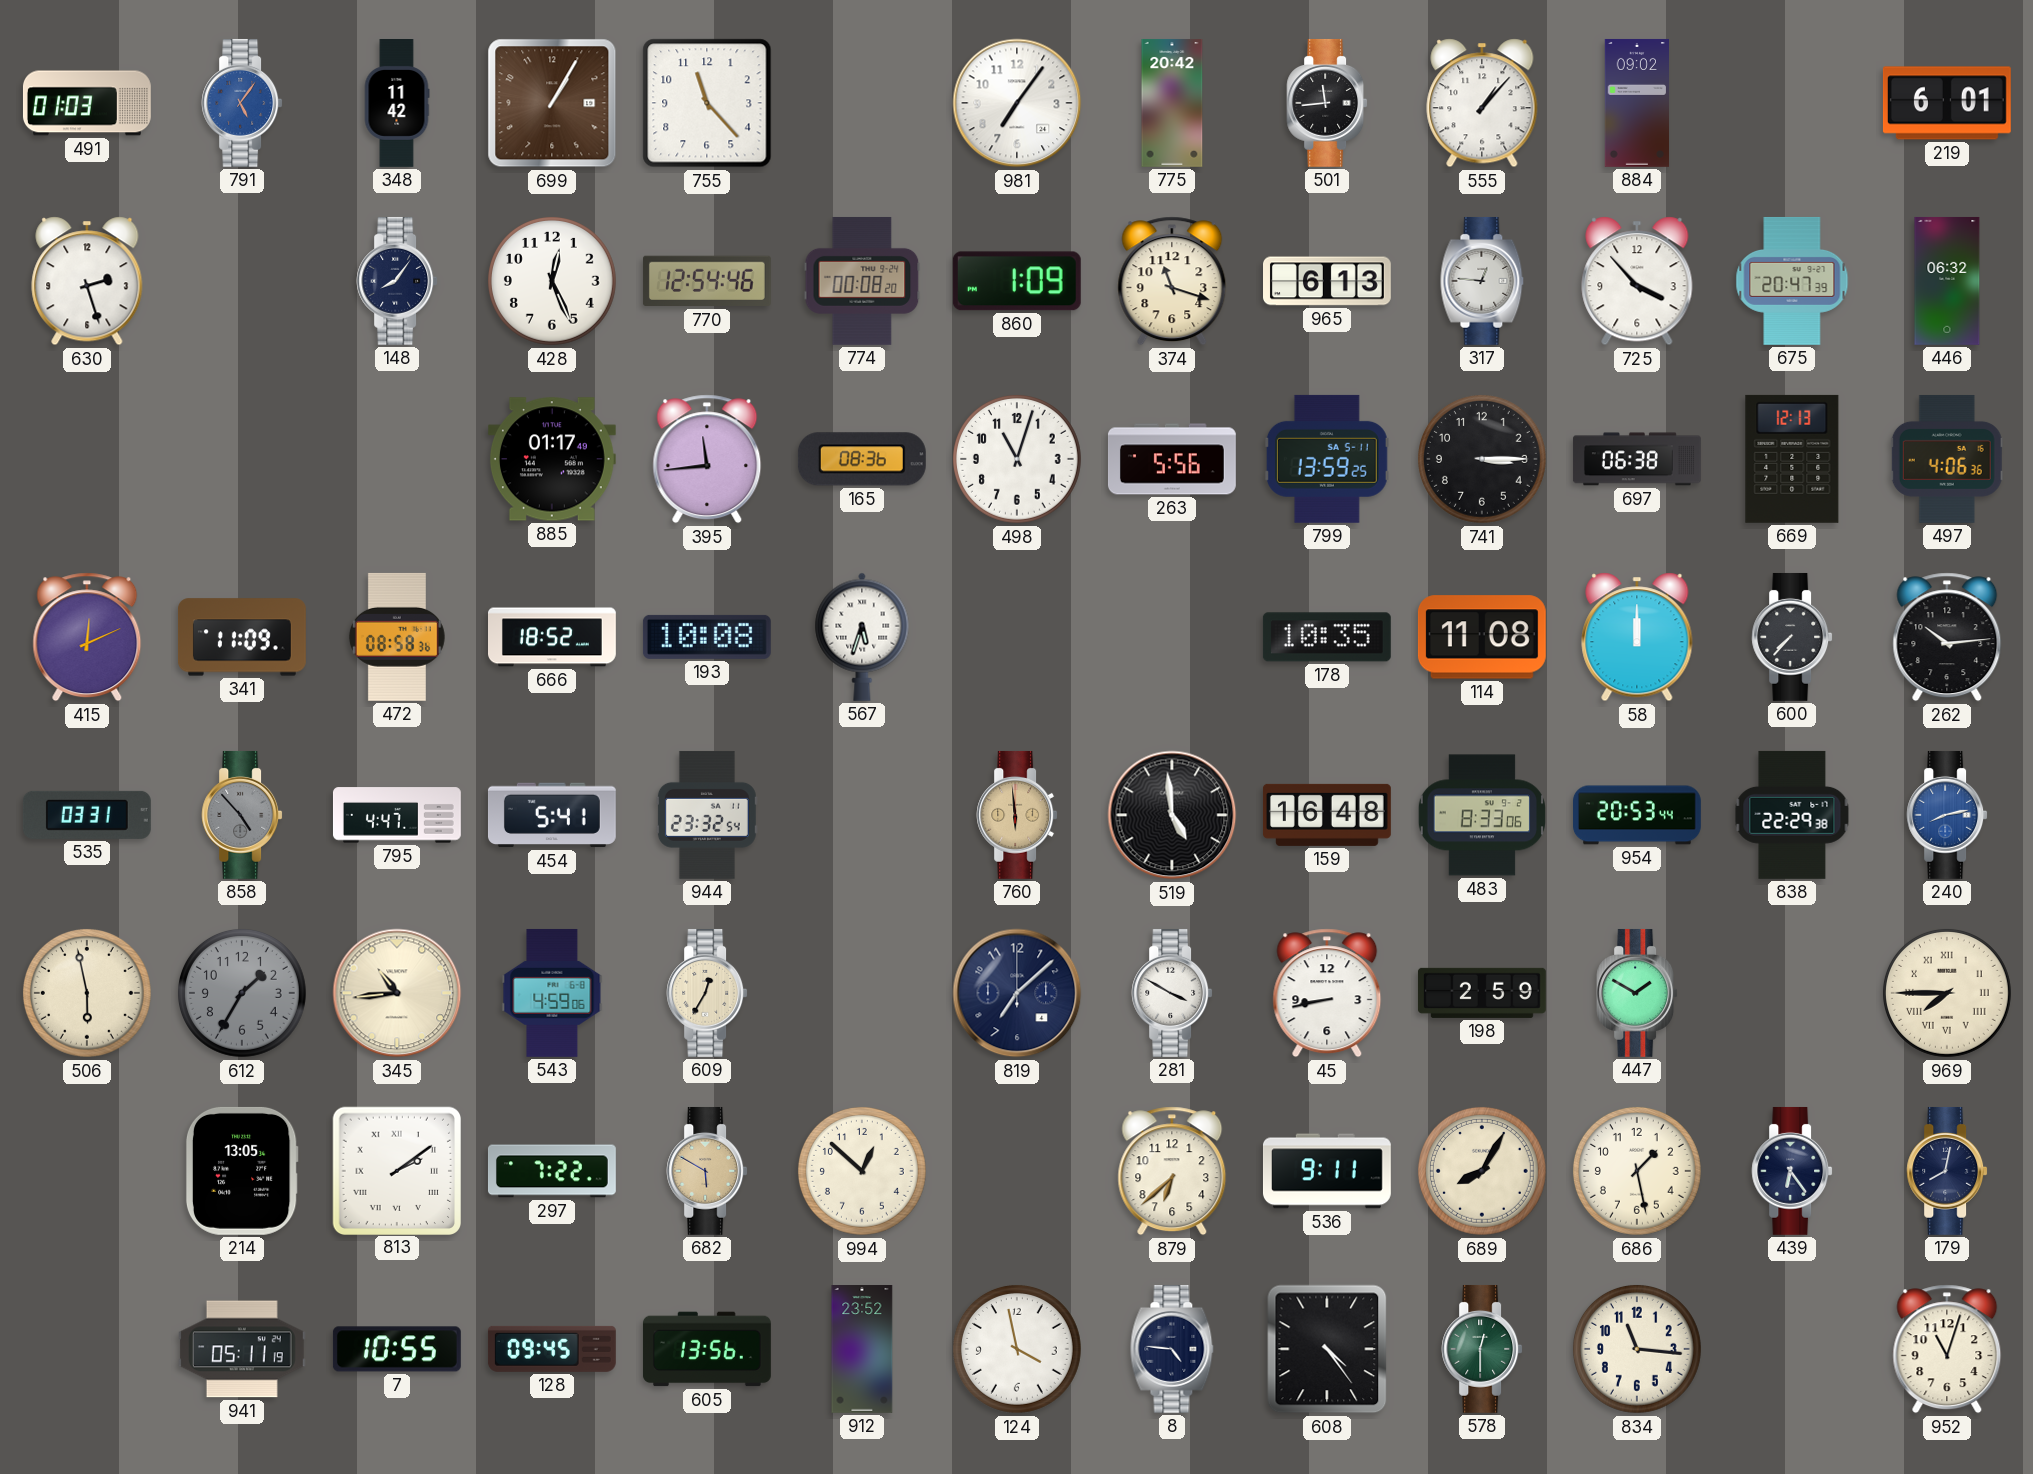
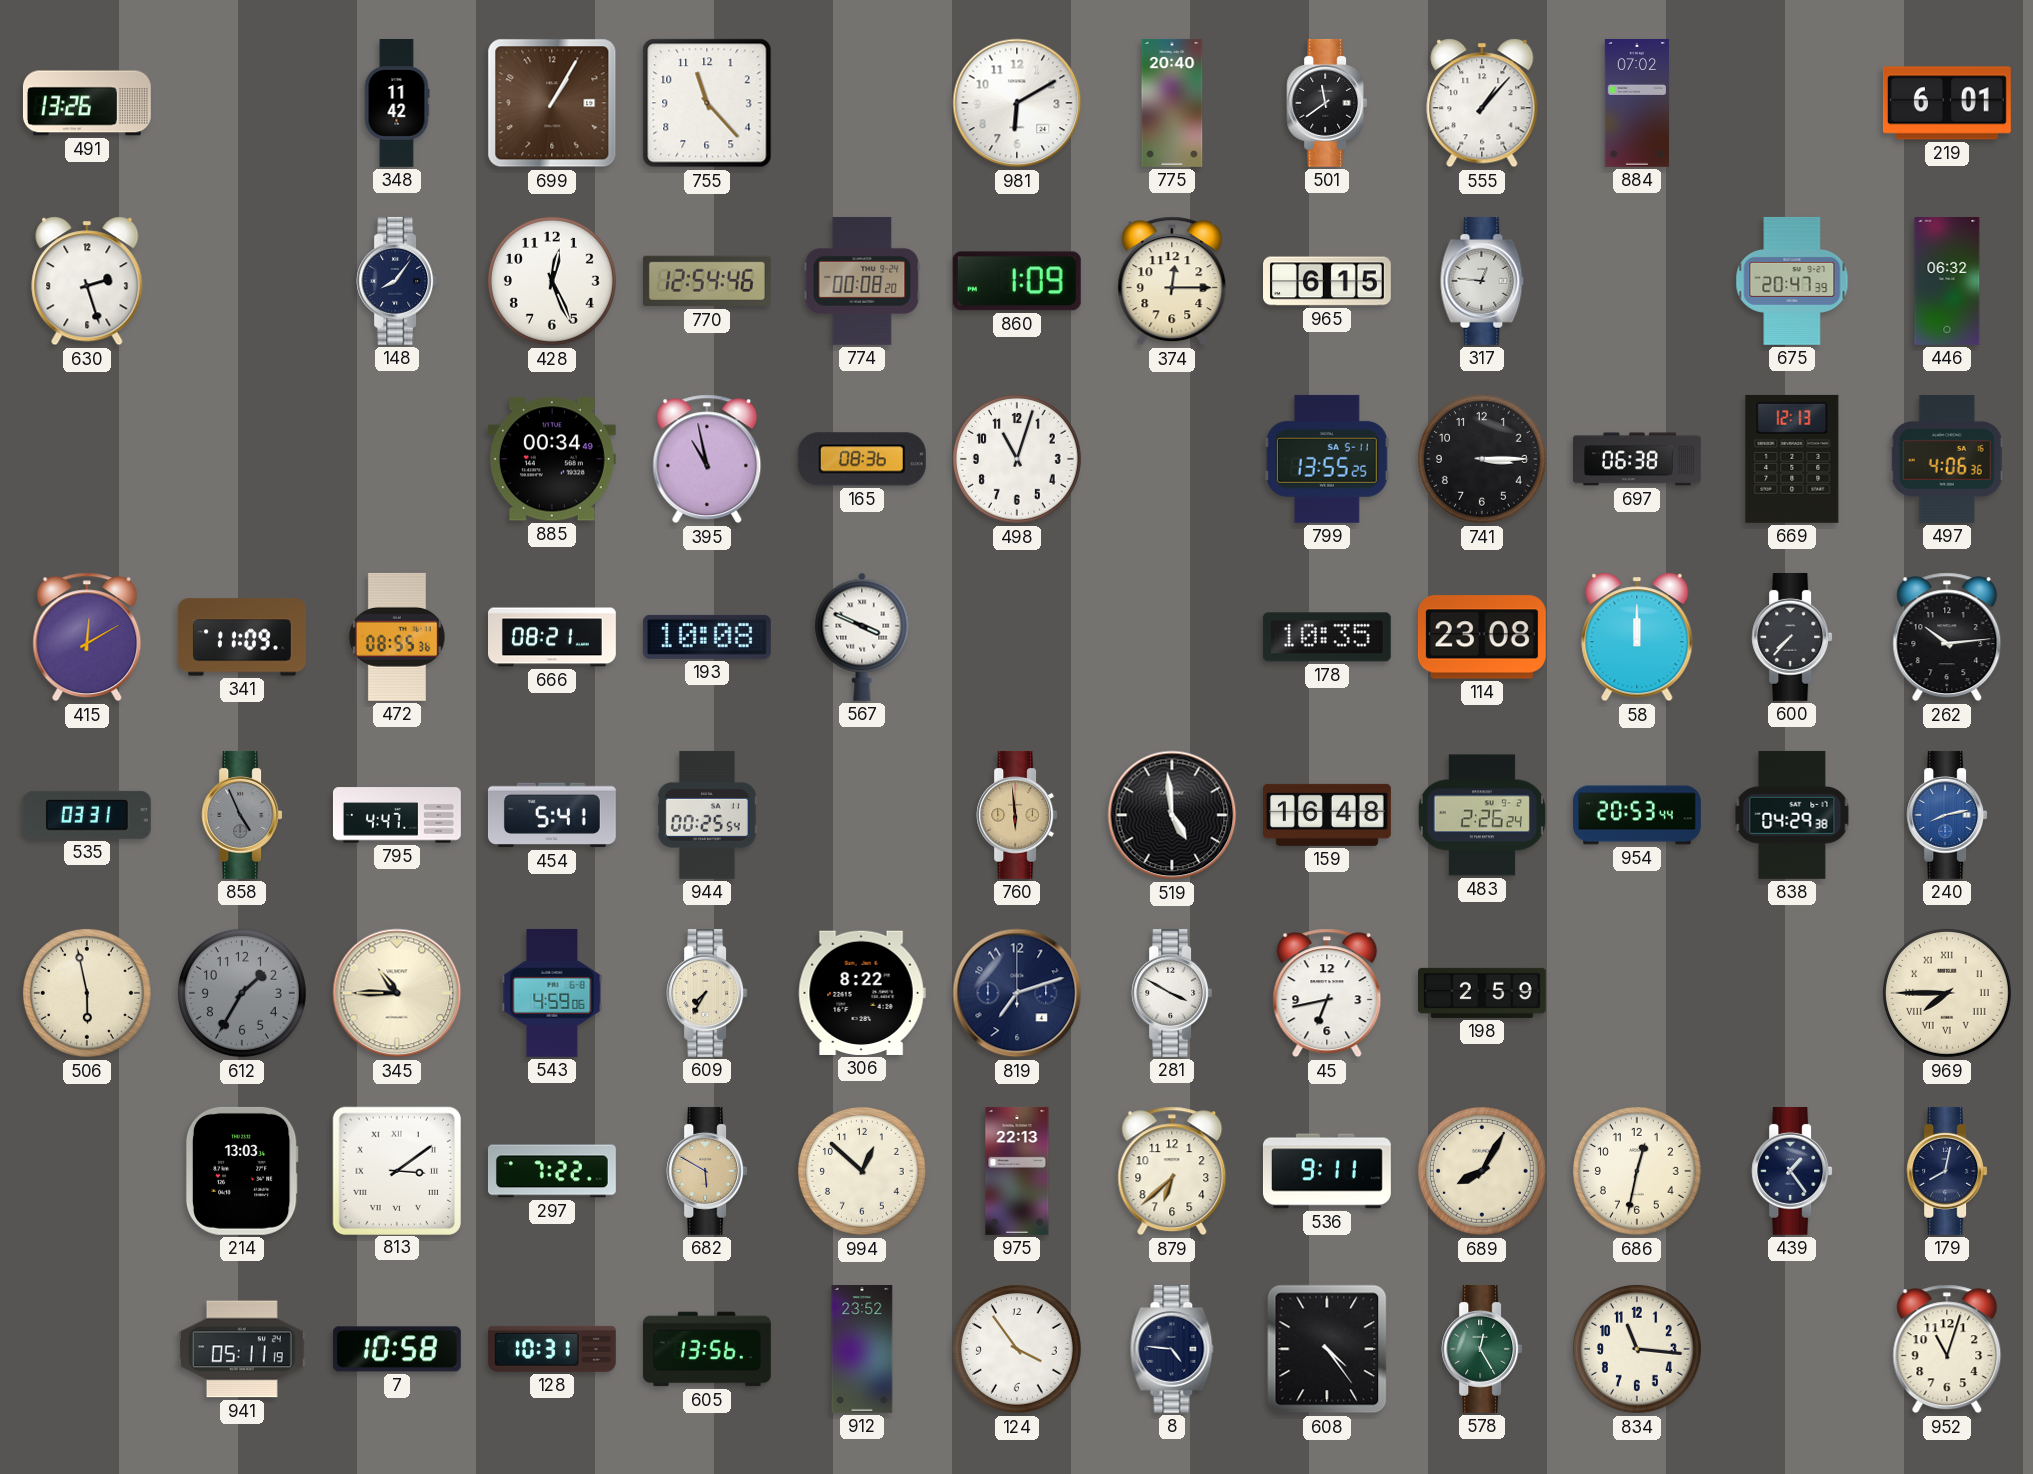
491: 01:03 -> 13:26 (87, 103)
791: 5:06 -> none (242, 103)
981: 7:06 -> 6:10 (1017, 103)
775: 20:42 -> 20:40 (1172, 104)
501: 11:44 -> 11:39 (1327, 103)
884: 09:02 -> 07:02 (1637, 103)
374: 11:18 -> 12:15 (1172, 281)
965: 6:13 -> 6:15 (1328, 281)
725: 3:53 -> none (1637, 281)
885: 01:17 -> 00:34 (552, 459)
395: 11:44 -> 10:58 (707, 459)
263: 5:56 -> none (1172, 459)
799: 13:59 -> 13:55 (1327, 459)
415: 12:11 -> 12:10 (87, 637)
472: 08:58 -> 08:55 (397, 637)
666: 18:52 -> 08:21 (553, 637)
567: 5:33 -> 3:49 (862, 637)
114: 11:08 -> 23:08 (1482, 637)
858: 4:53 -> 4:56 (242, 815)
944: 23:32 -> 00:25 (707, 815)
483: 8:33 -> 2:26 (1482, 815)
838: 22:29 -> 04:29 (1792, 815)
345: 10:44 -> 10:45 (397, 993)
609: 12:35 -> 7:35 (707, 993)
306: none -> 8:22 (862, 993)
819: 7:08 -> 7:12 (1017, 993)
45: 8:43 -> 6:43 (1327, 993)
447: 1:50 -> none (1637, 993)
214: 13:05 -> 13:03 (242, 1171)
813: 2:09 -> 3:09 (396, 1170)
975: none -> 22:13 (1017, 1171)
686: 1:28 -> 12:32 (1637, 1171)
439: 6:24 -> 1:24 (1792, 1171)
7: 10:55 -> 10:58 (397, 1349)
128: 09:45 -> 10:31 (552, 1349)
124: 3:58 -> 3:54 (1017, 1349)
578: 12:30 -> 12:25 (1482, 1349)
